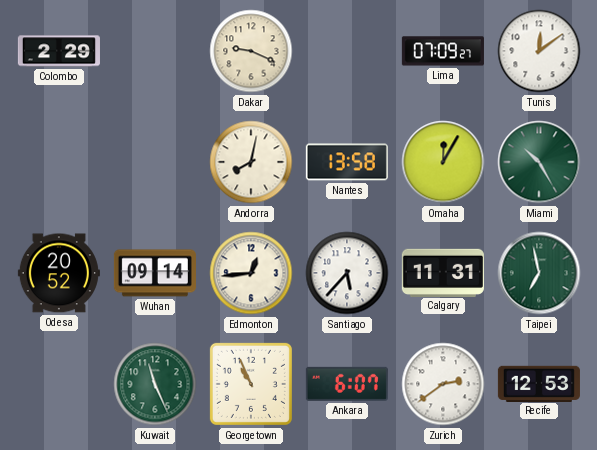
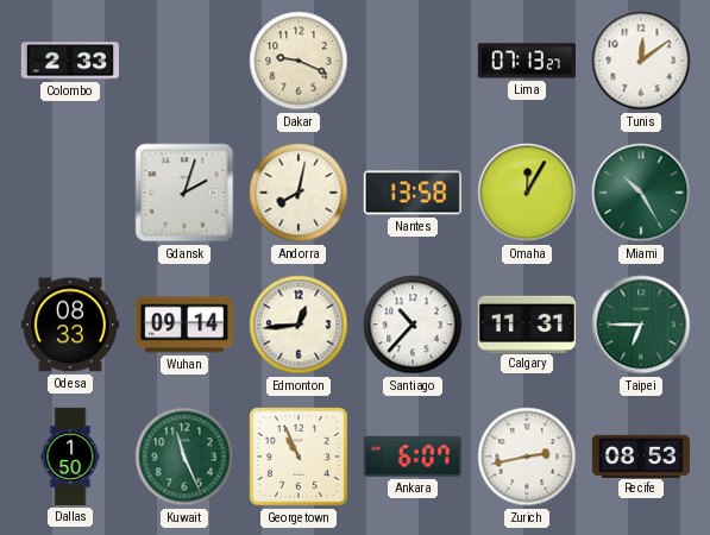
Colombo: 2:29 -> 2:33 (70, 61)
Lima: 07:09 -> 07:13 (527, 61)
Gdansk: none -> 2:03 (184, 193)
Odesa: 20:52 -> 08:33 (70, 325)
Santiago: 5:37 -> 10:37 (413, 325)
Taipei: 6:58 -> 6:45 (641, 325)
Dallas: none -> 1:50 (70, 457)
Zurich: 2:39 -> 2:43 (527, 457)
Recife: 12:53 -> 08:53 (641, 455)
